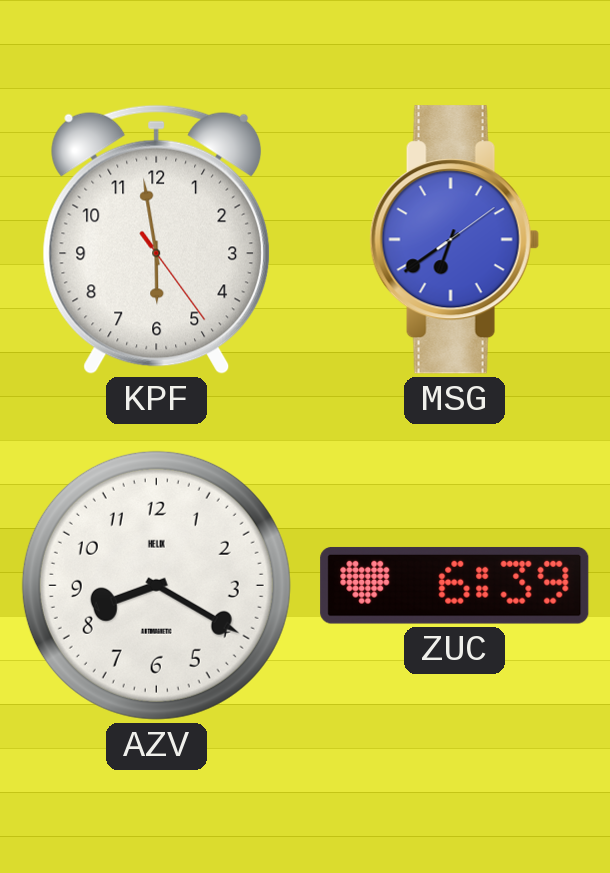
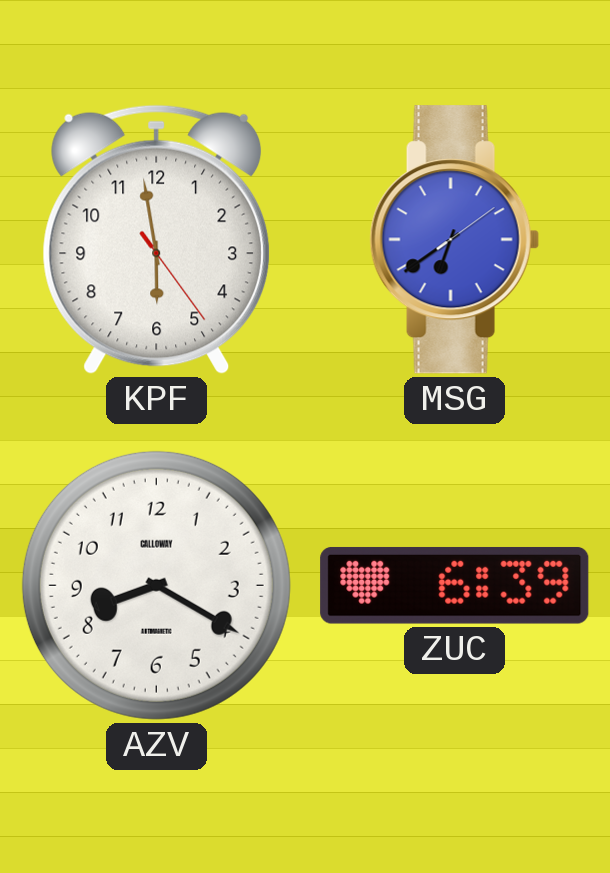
AZV brand: HELIX -> CALLOWAY (156, 585)
